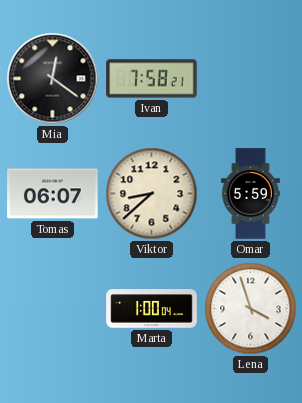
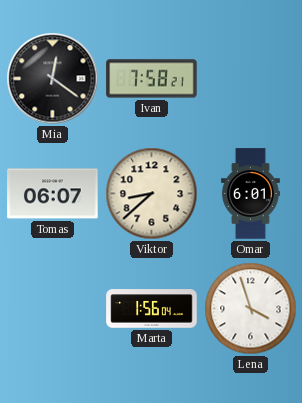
Omar: 5:59 -> 6:01 (250, 194)
Marta: 1:00 -> 1:56 (152, 309)
